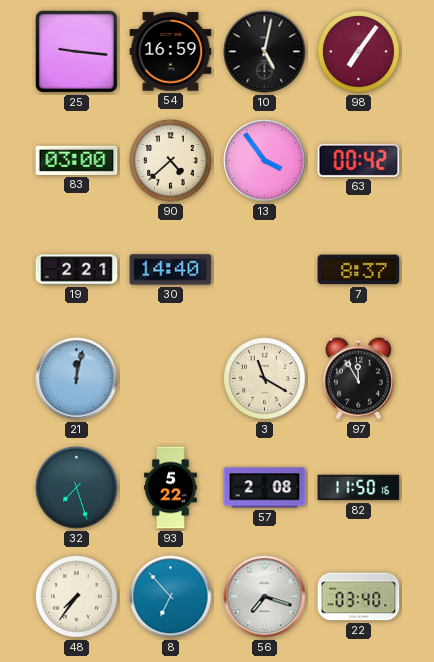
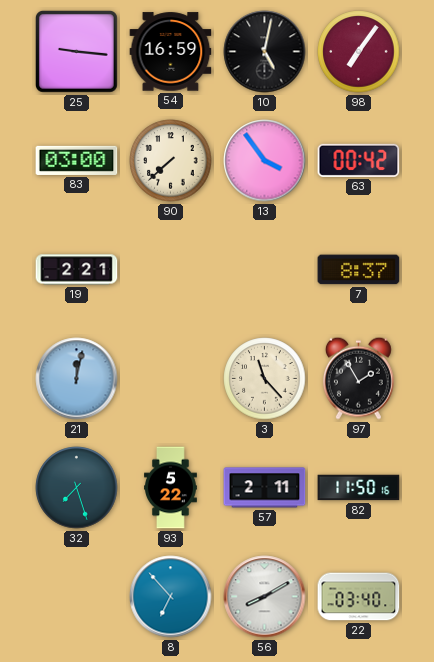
90: 4:38 -> 7:38 (171, 161)
30: 14:40 -> none (171, 270)
3: 11:20 -> 11:23 (265, 379)
97: 11:55 -> 1:55 (358, 378)
57: 2:08 -> 2:11 (265, 488)
48: 7:36 -> none (77, 597)
56: 7:18 -> 8:10 (265, 597)
